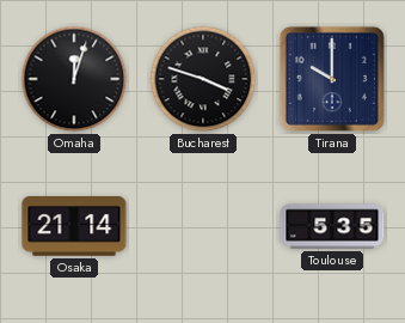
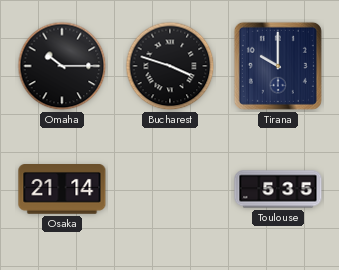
Omaha: 12:03 -> 10:15 (62, 66)
